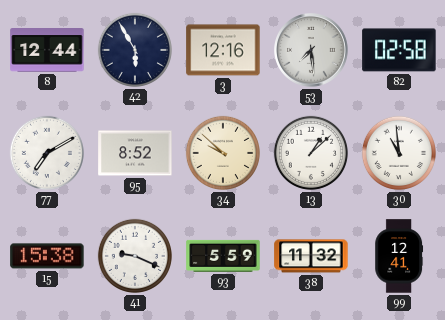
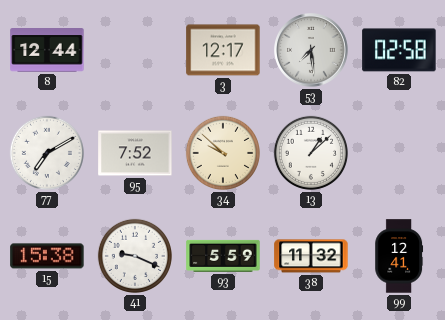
42: 5:55 -> none (135, 50)
3: 12:16 -> 12:17 (223, 50)
95: 8:52 -> 7:52 (135, 153)
30: 10:59 -> none (399, 153)
